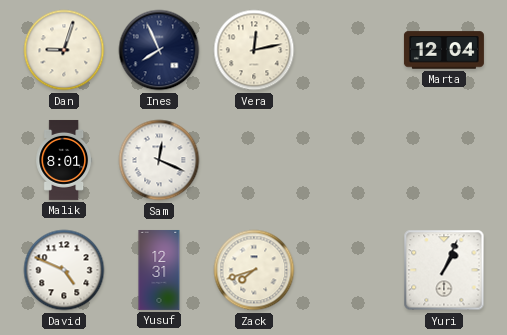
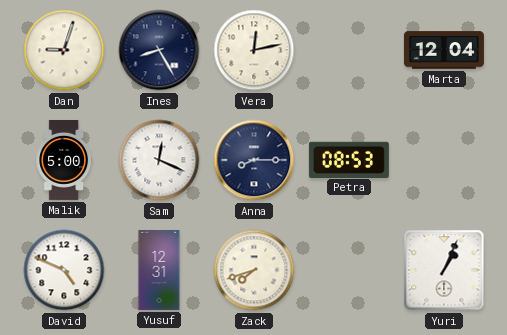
Ines: 7:56 -> 8:25 (159, 50)
Malik: 8:01 -> 5:00 (64, 160)
Anna: none -> 8:15 (254, 160)
Petra: none -> 08:53 (349, 159)
